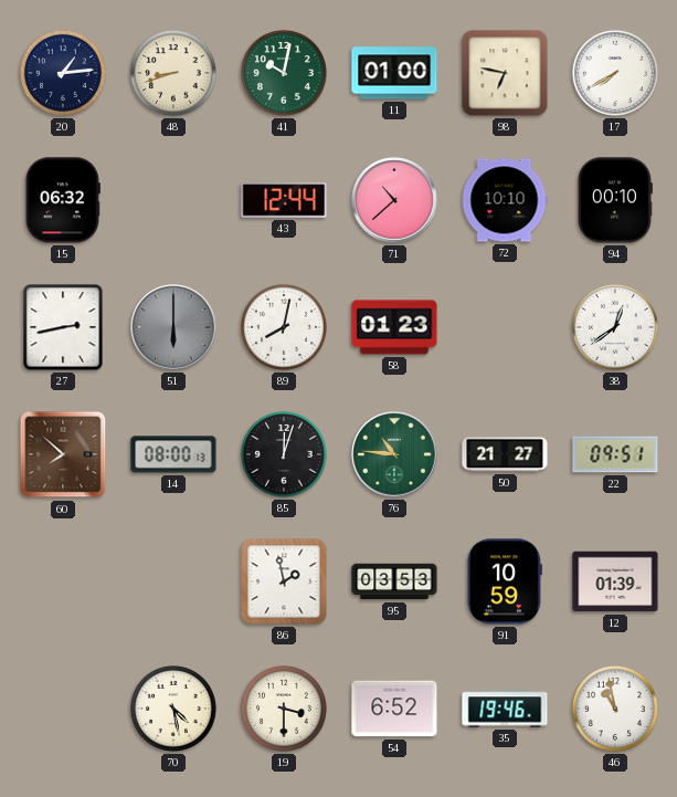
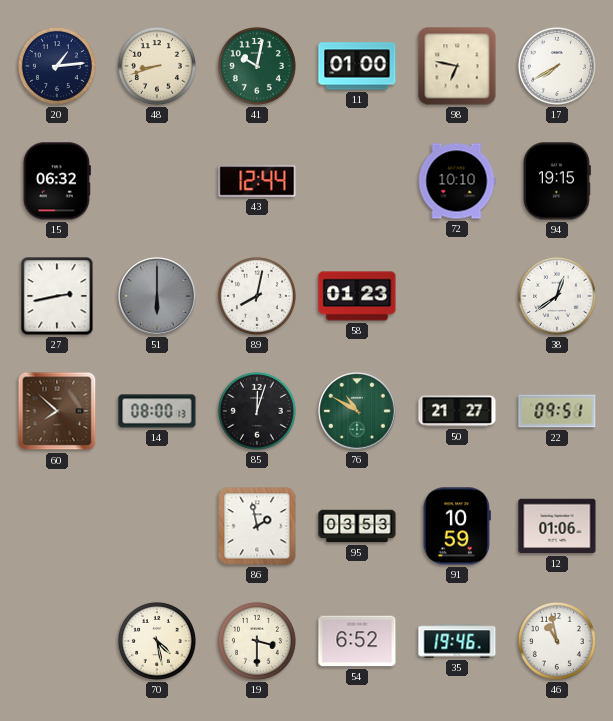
71: 10:38 -> none (394, 200)
94: 00:10 -> 19:15 (557, 181)
76: 10:46 -> 10:50 (357, 411)
12: 01:39 -> 01:06 (557, 526)
